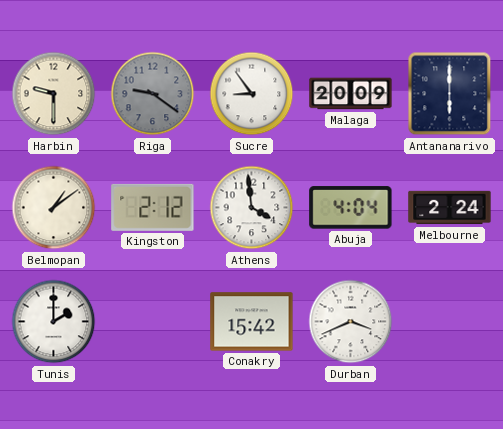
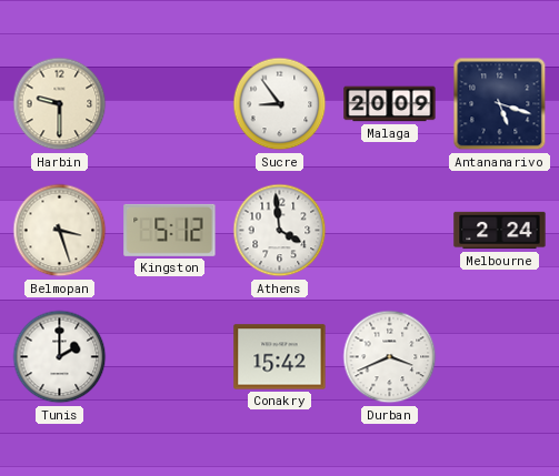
Riga: 9:21 -> none (153, 94)
Antananarivo: 6:00 -> 5:18 (500, 104)
Belmopan: 1:09 -> 3:27 (60, 231)
Kingston: 2:12 -> 5:12 (170, 230)
Abuja: 4:04 -> none (351, 208)
